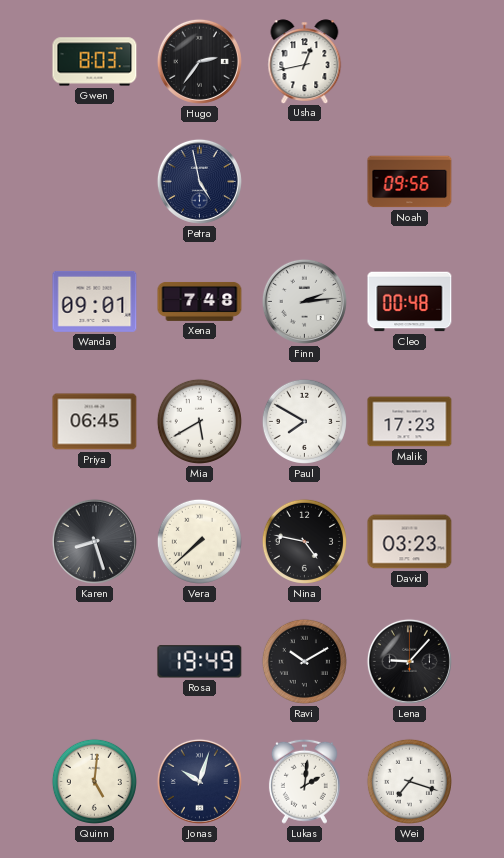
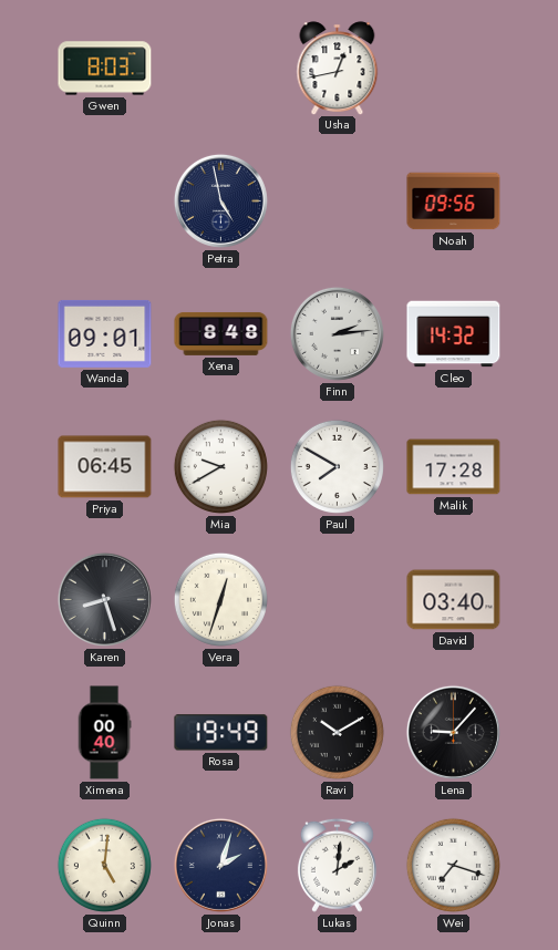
Hugo: 2:36 -> none (199, 61)
Xena: 7:48 -> 8:48 (221, 333)
Cleo: 00:48 -> 14:32 (454, 334)
Mia: 5:40 -> 9:40 (220, 466)
Malik: 17:23 -> 17:28 (454, 467)
Vera: 7:38 -> 12:33 (220, 599)
Nina: 4:47 -> none (304, 541)
David: 03:23 -> 03:40 (454, 600)
Ximena: none -> 00:40 (104, 733)
Jonas: 10:03 -> 2:03 (220, 865)
